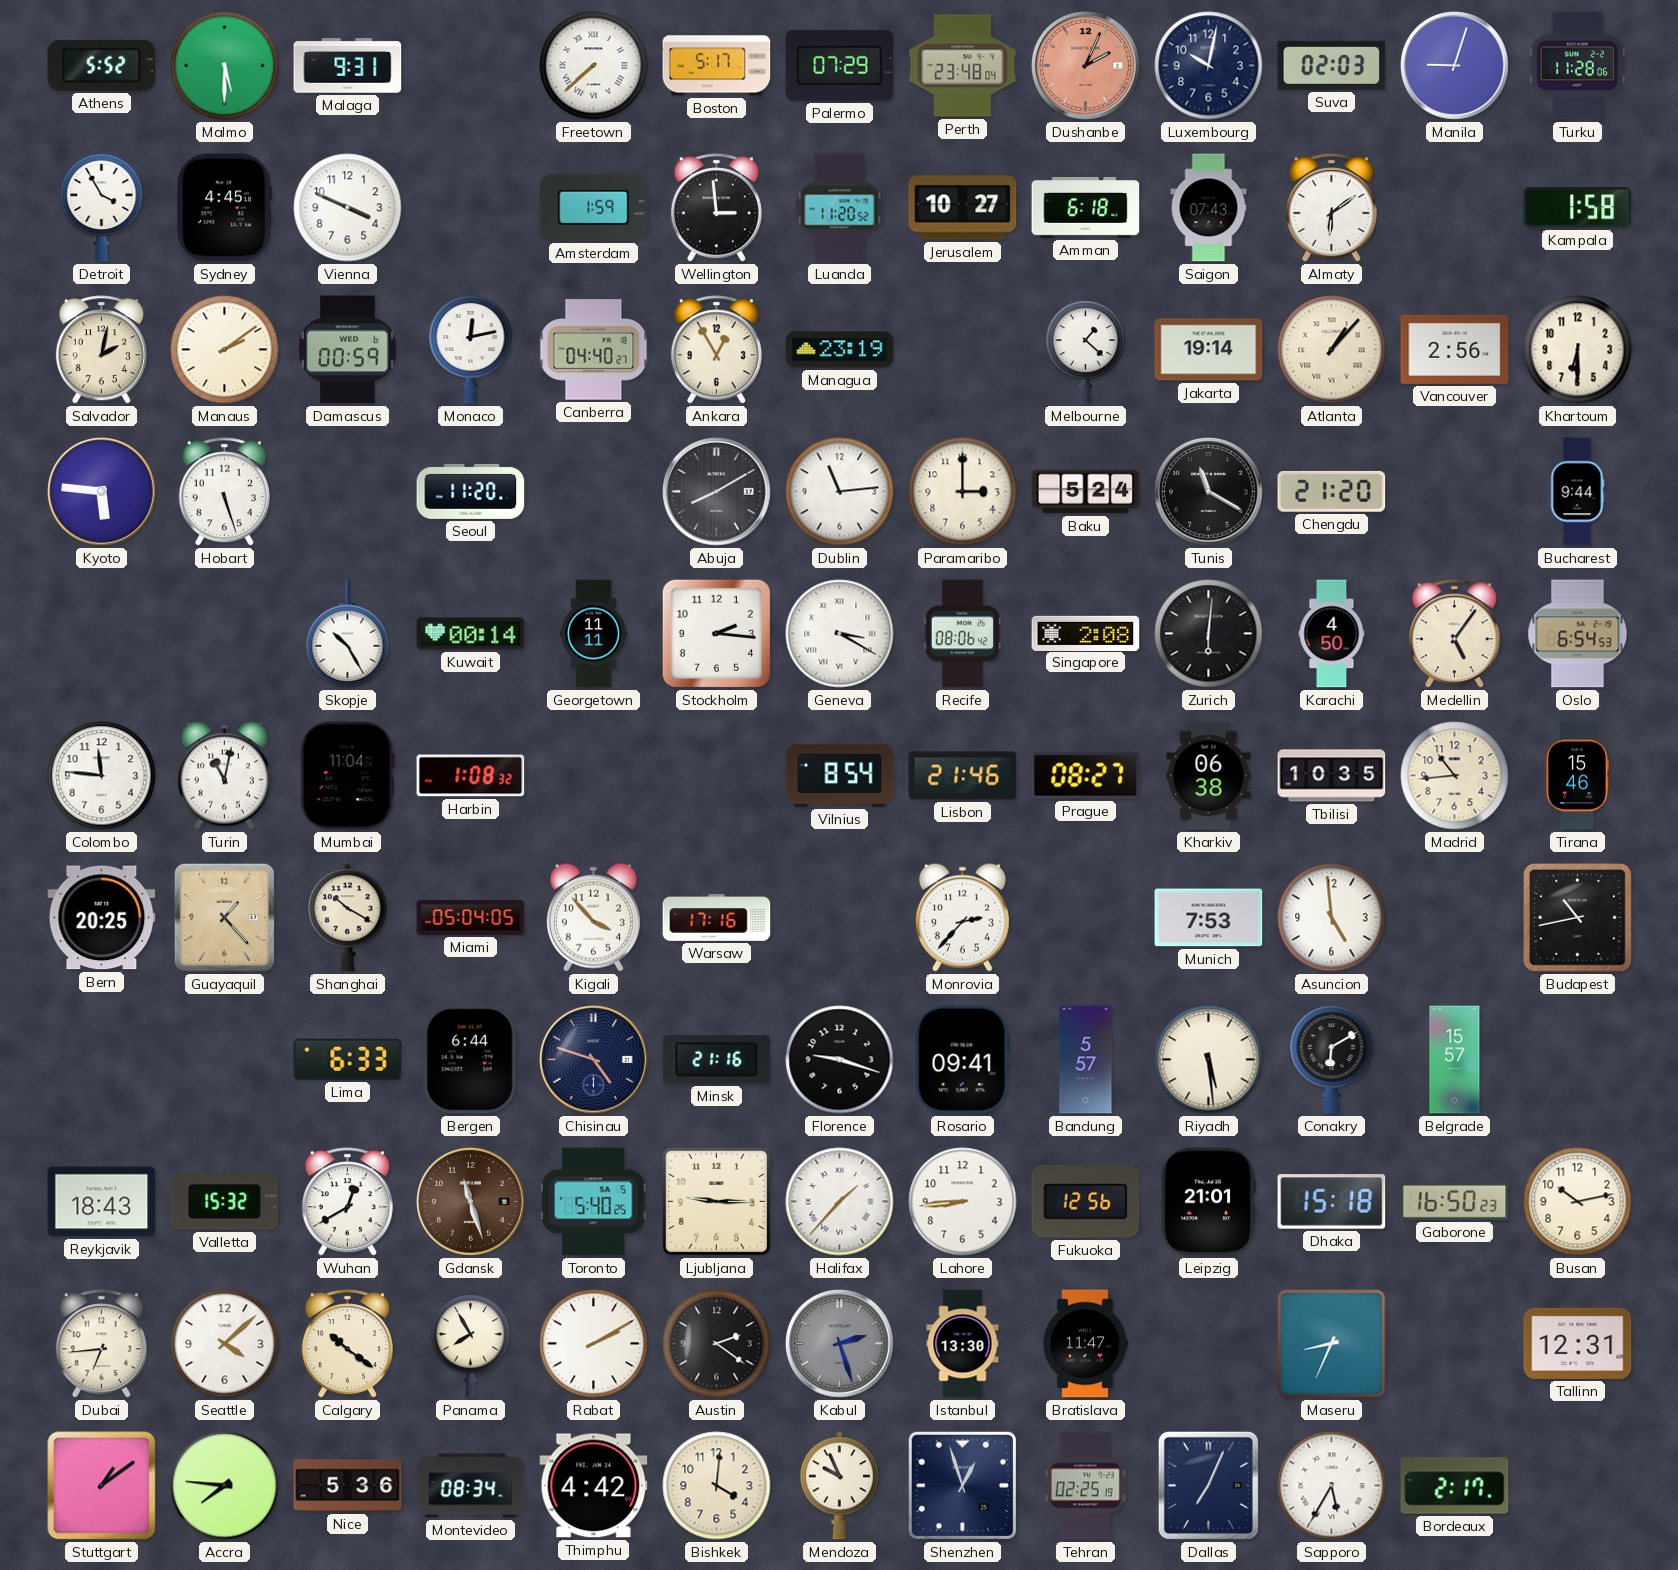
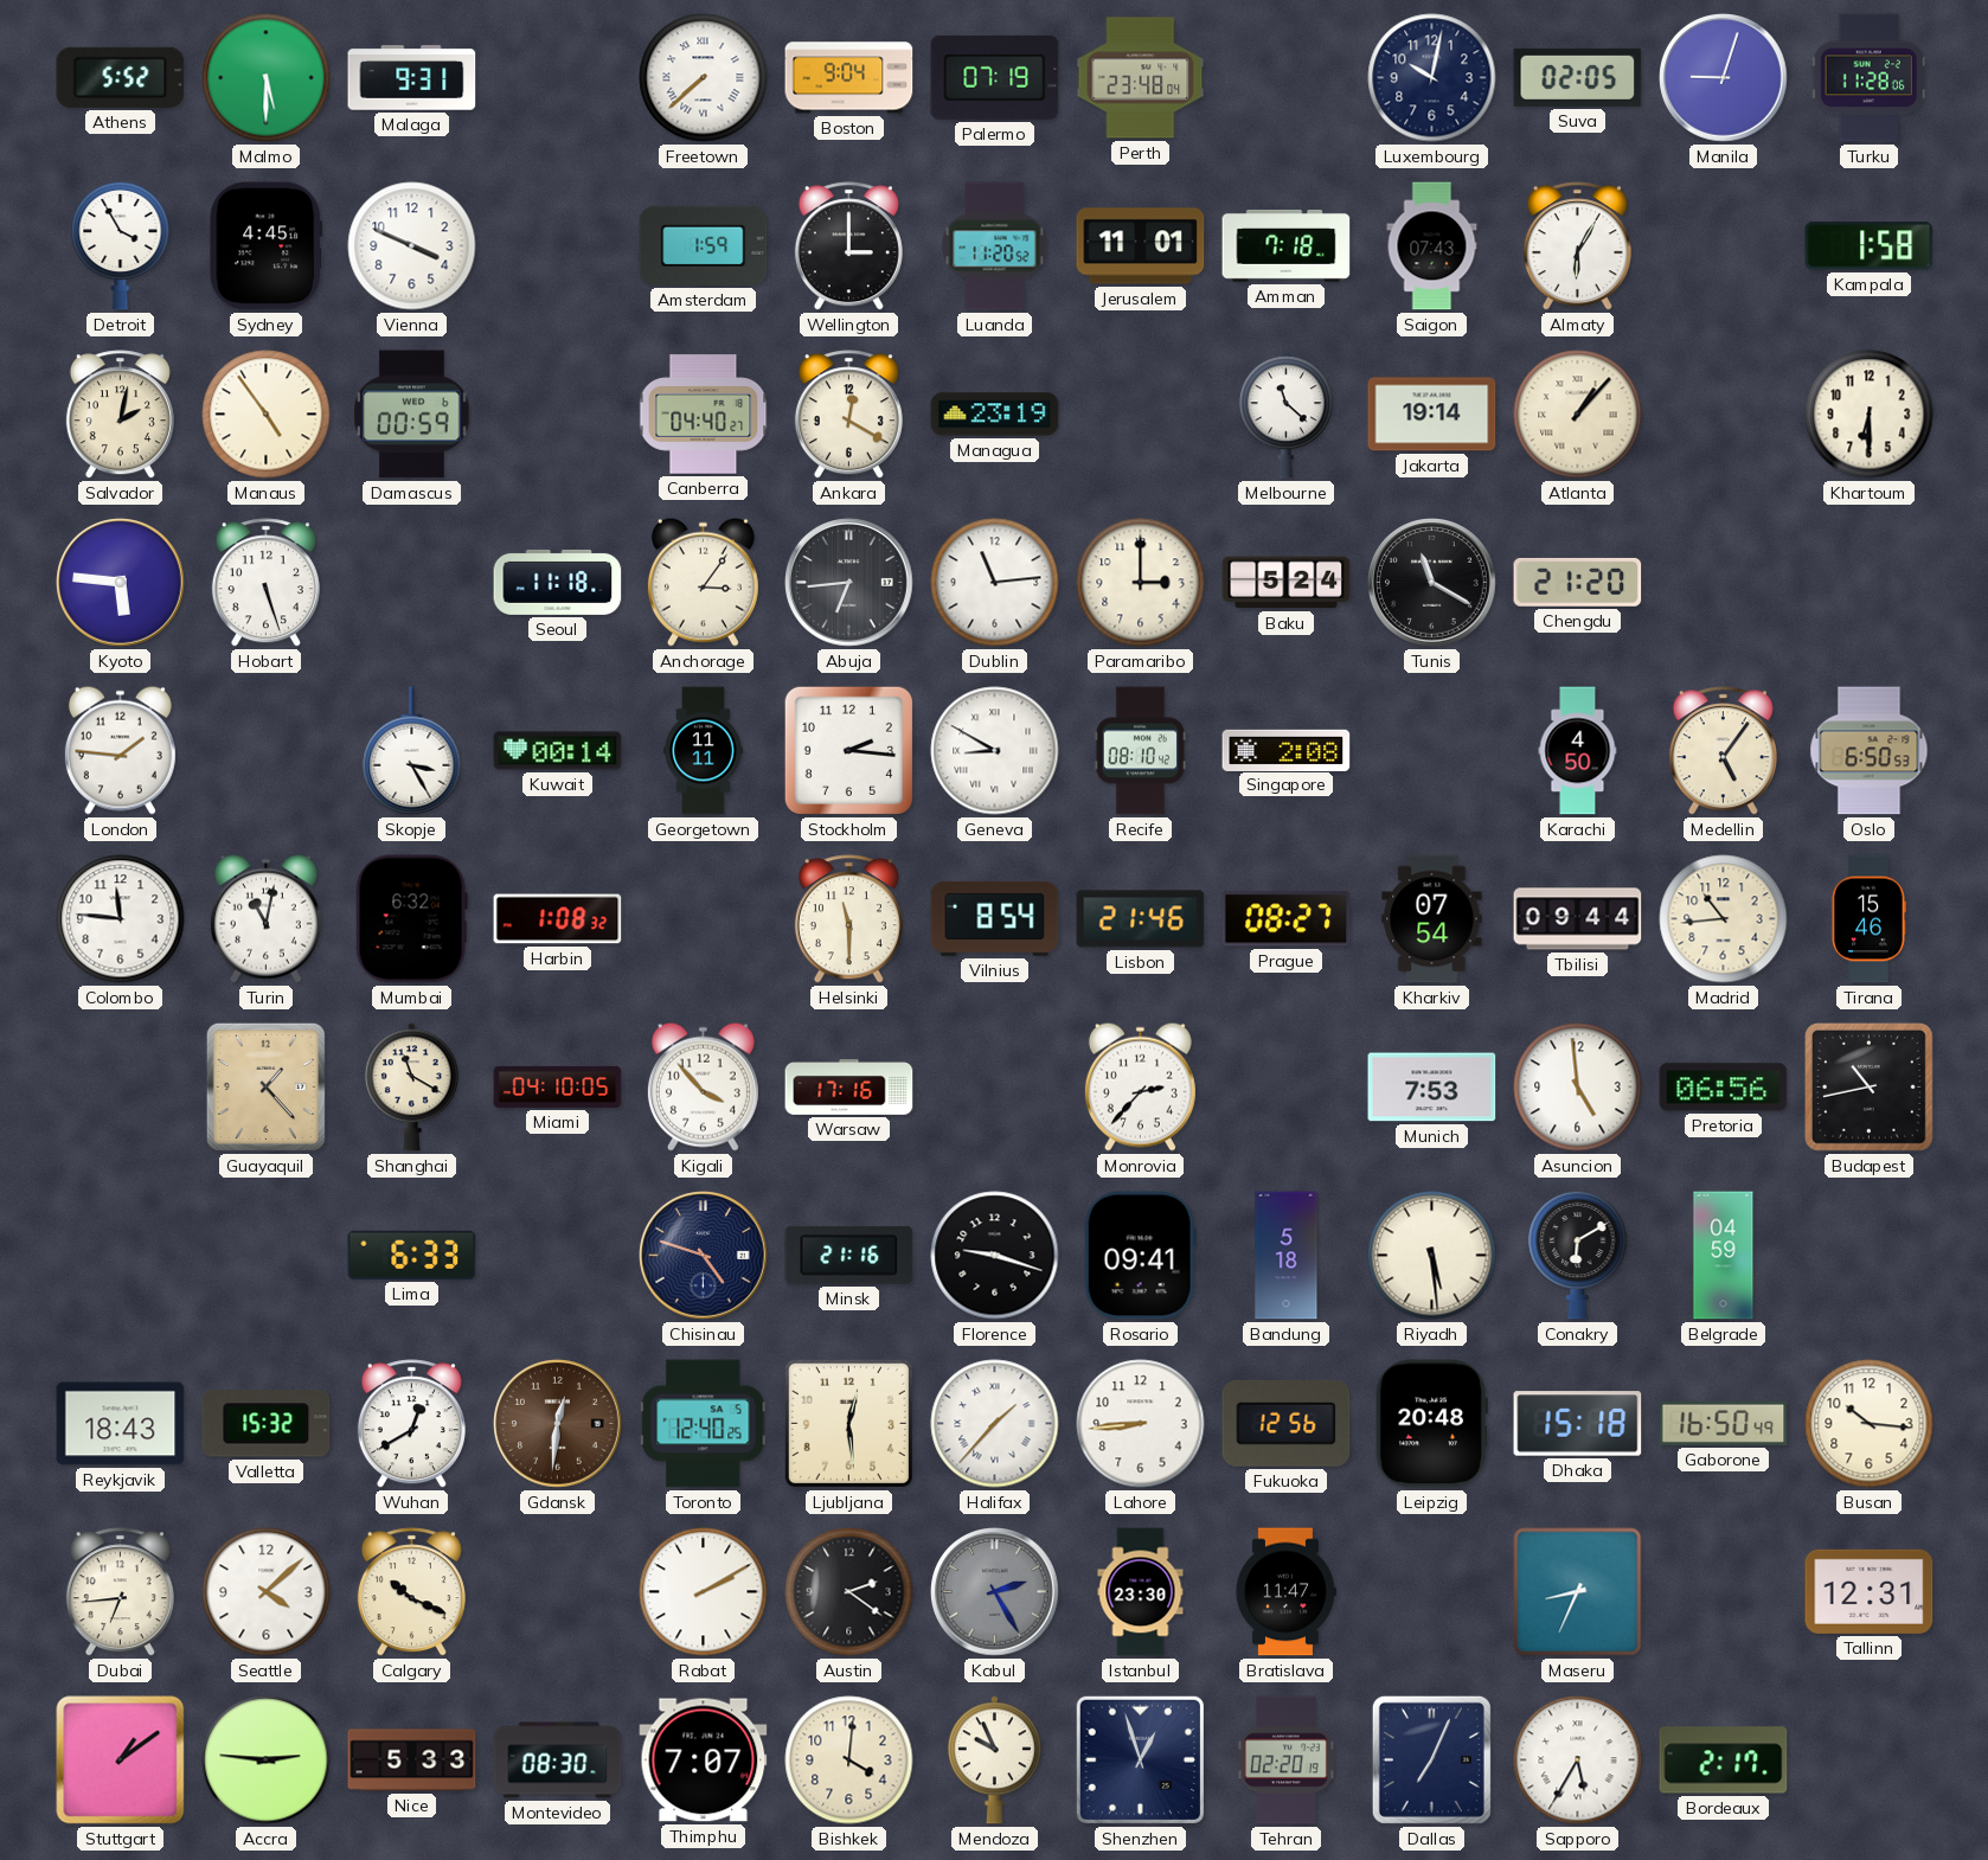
Boston: 5:17 -> 9:04 (849, 78)
Palermo: 07:29 -> 07:19 (995, 77)
Dushanbe: 2:04 -> none (1086, 66)
Suva: 02:03 -> 02:05 (1578, 77)
Wellington: 2:59 -> 3:00 (848, 246)
Jerusalem: 10:27 -> 11:01 (1141, 246)
Amman: 6:18 -> 7:18 (1287, 245)
Almaty: 6:09 -> 6:05 (1577, 246)
Manaus: 2:09 -> 4:54 (267, 415)
Monaco: 12:13 -> none (471, 349)
Ankara: 12:55 -> 12:20 (848, 415)
Melbourne: 1:22 -> 11:22 (1285, 415)
Vancouver: 2:56 -> none (1455, 349)
Seoul: 11:20 -> 11:18 (558, 582)
Anchorage: none -> 3:06 (703, 582)
Abuja: 8:10 -> 6:44 (849, 583)
Bucharest: 9:44 -> none (1577, 492)
London: none -> 1:46 (120, 750)
Skopje: 10:25 -> 3:25 (412, 751)
Geneva: 3:20 -> 8:50 (995, 751)
Recife: 08:06 -> 08:10 (1141, 751)
Zurich: 6:01 -> none (1209, 634)
Oslo: 6:54 -> 6:50 (1870, 751)
Mumbai: 11:04 -> 6:32 (411, 919)
Helsinki: none -> 11:30 (848, 919)
Kharkiv: 06:38 -> 07:54 (1432, 919)
Tbilisi: 10:35 -> 09:44 (1578, 919)
Bern: 20:25 -> none (102, 918)
Shanghai: 10:20 -> 11:20 (411, 1088)
Miami: 05:04 -> 04:10 (558, 1086)
Pretoria: none -> 06:56 (1724, 1088)
Bergen: 6:44 -> none (470, 1060)
Bandung: 5:57 -> 5:18 (1287, 1256)
Belgrade: 15:57 -> 04:59 (1724, 1256)
Gdansk: 11:27 -> 12:31 (558, 1424)
Toronto: 5:40 -> 12:40 (704, 1424)
Ljubljana: 9:15 -> 12:29 (848, 1423)
Leipzig: 21:01 -> 20:48 (1431, 1424)
Gaborone: 16:50:23 -> 16:50:49 (1724, 1423)
Busan: 10:13 -> 10:16 (1870, 1424)
Calgary: 10:21 -> 10:19 (411, 1592)
Panama: 7:55 -> none (470, 1344)
Kabul: 2:27 -> 2:25 (995, 1592)
Istanbul: 13:30 -> 23:30 (1141, 1592)
Accra: 7:46 -> 2:46 (267, 1760)
Nice: 5:36 -> 5:33 (412, 1760)
Montevideo: 08:34 -> 08:30 (558, 1760)
Thimphu: 4:42 -> 7:07 (704, 1760)
Tehran: 02:25 -> 02:20 (1287, 1760)
